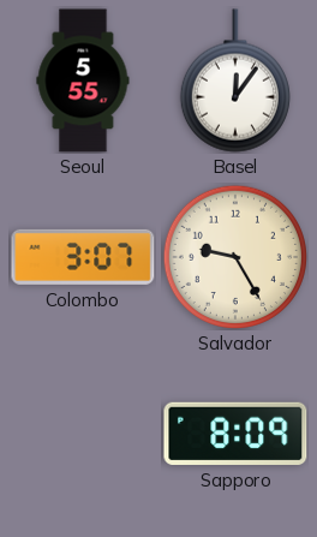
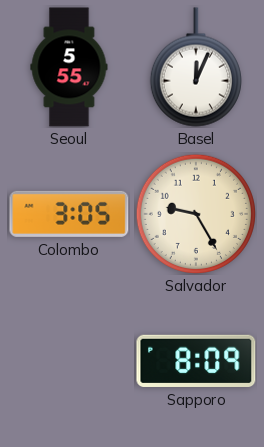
Basel: 12:06 -> 12:04 (196, 67)
Colombo: 3:07 -> 3:05 (69, 214)
